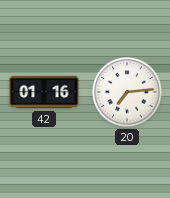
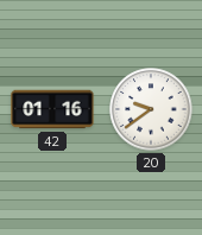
20: 7:14 -> 9:39 (151, 109)
